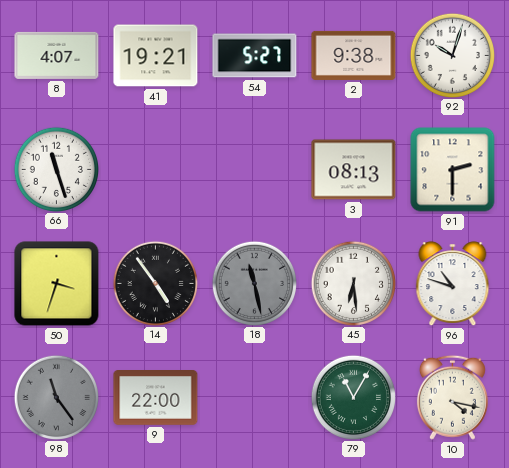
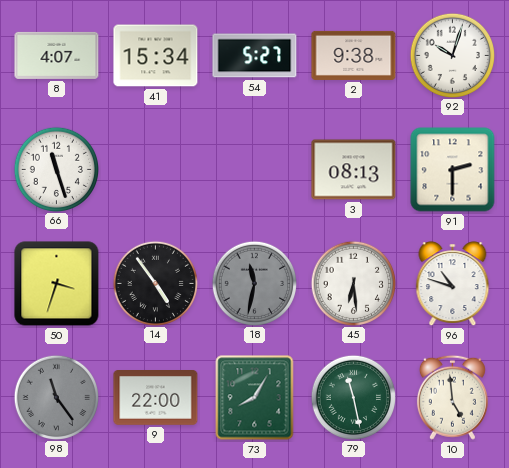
41: 19:21 -> 15:34 (156, 56)
18: 11:28 -> 11:32 (254, 283)
73: none -> 8:05 (255, 398)
79: 11:05 -> 11:28 (353, 397)
10: 4:17 -> 4:59 (452, 397)
